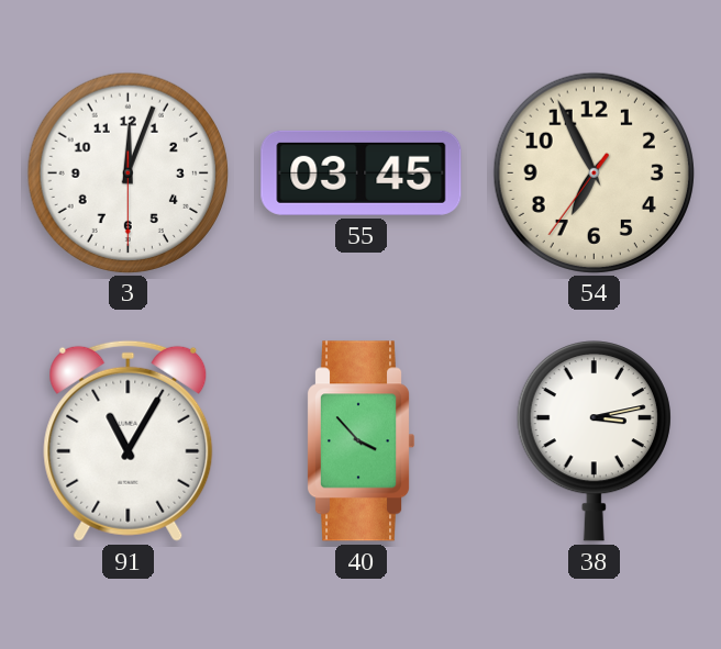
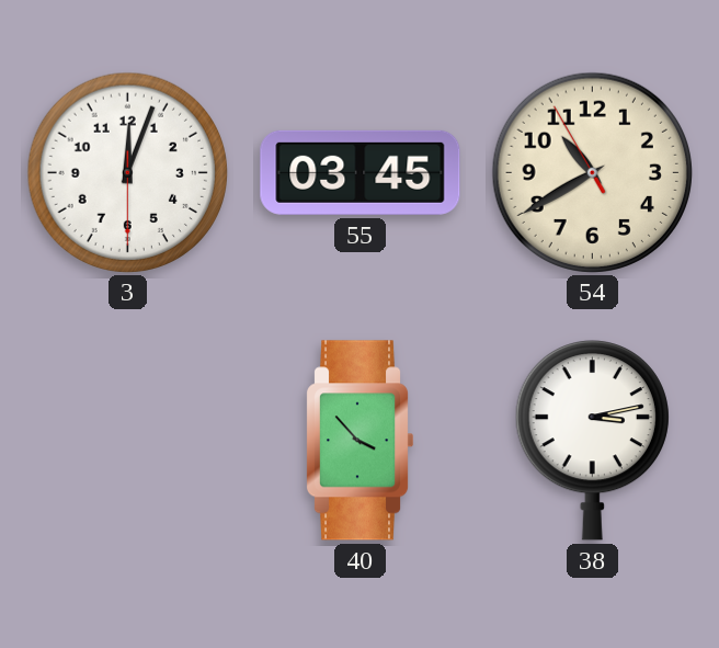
54: 6:55 -> 10:39 (592, 172)
91: 11:05 -> none (129, 440)
